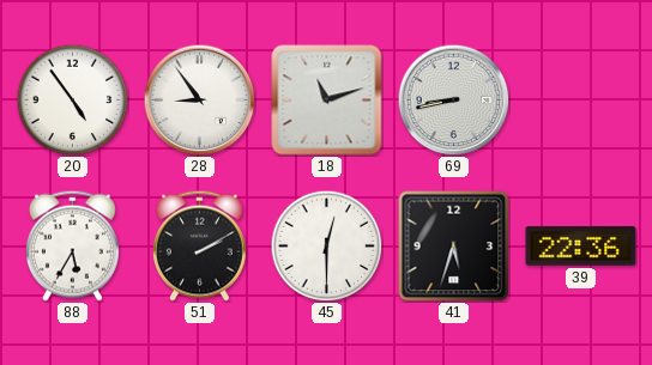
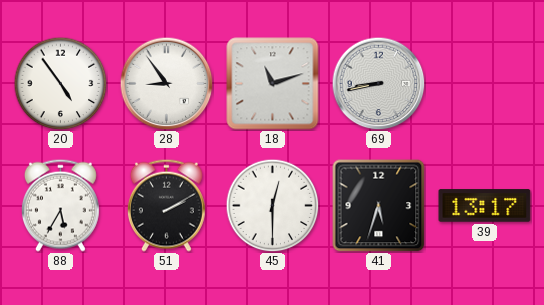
39: 22:36 -> 13:17 (485, 206)
